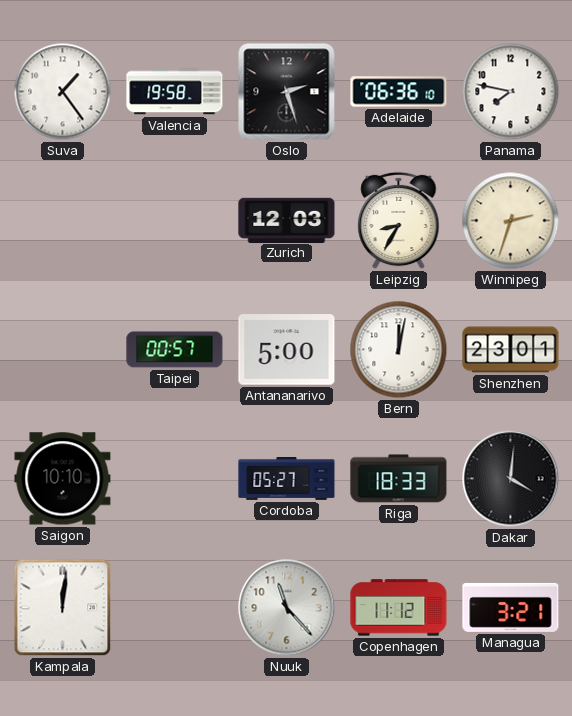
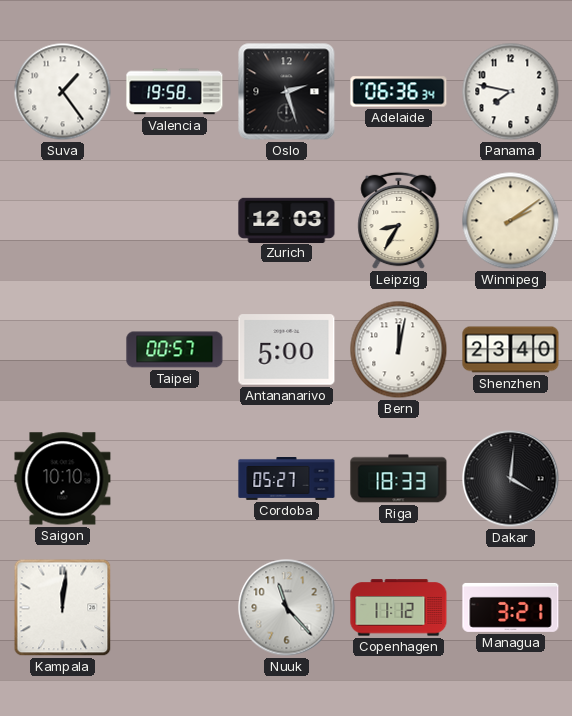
Adelaide: 06:36:10 -> 06:36:34 (399, 92)
Winnipeg: 2:33 -> 2:09 (511, 221)
Shenzhen: 23:01 -> 23:40 (511, 350)
